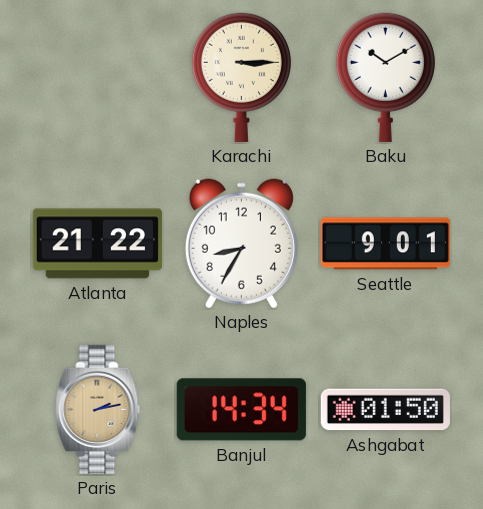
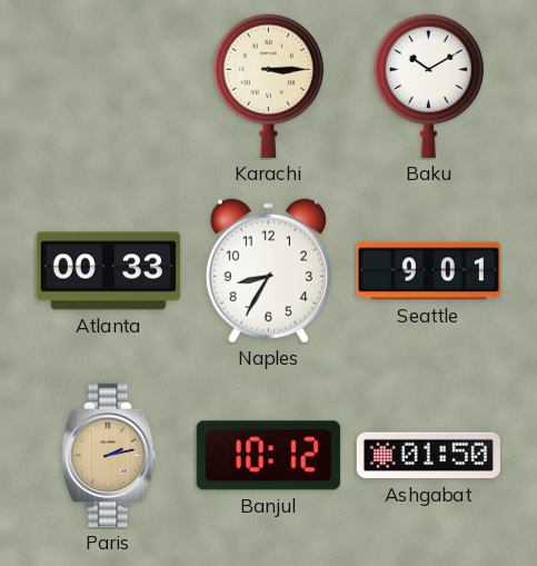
Atlanta: 21:22 -> 00:33 (108, 271)
Banjul: 14:34 -> 10:12 (268, 456)
